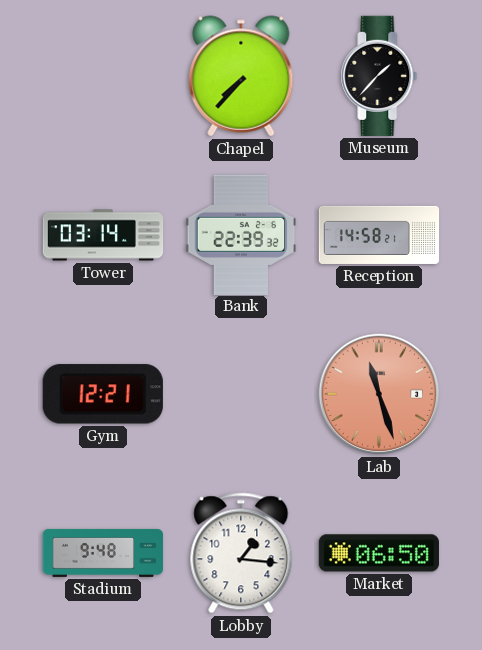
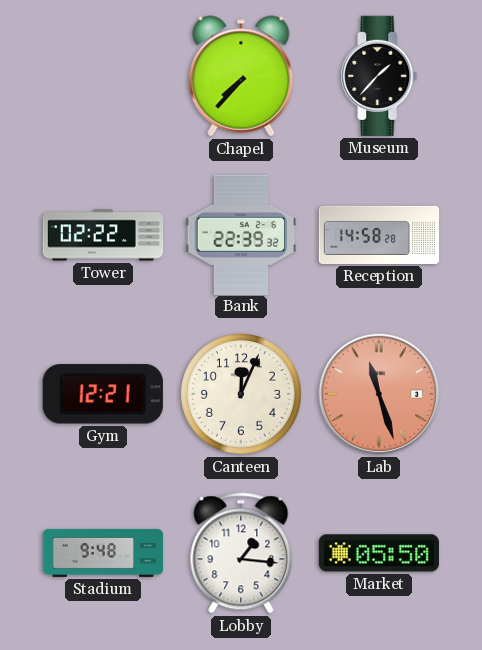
Tower: 03:14 -> 02:22 (103, 235)
Reception: 14:58:21 -> 14:58:28 (379, 235)
Canteen: none -> 12:04 (241, 394)
Market: 06:50 -> 05:50 (379, 553)
